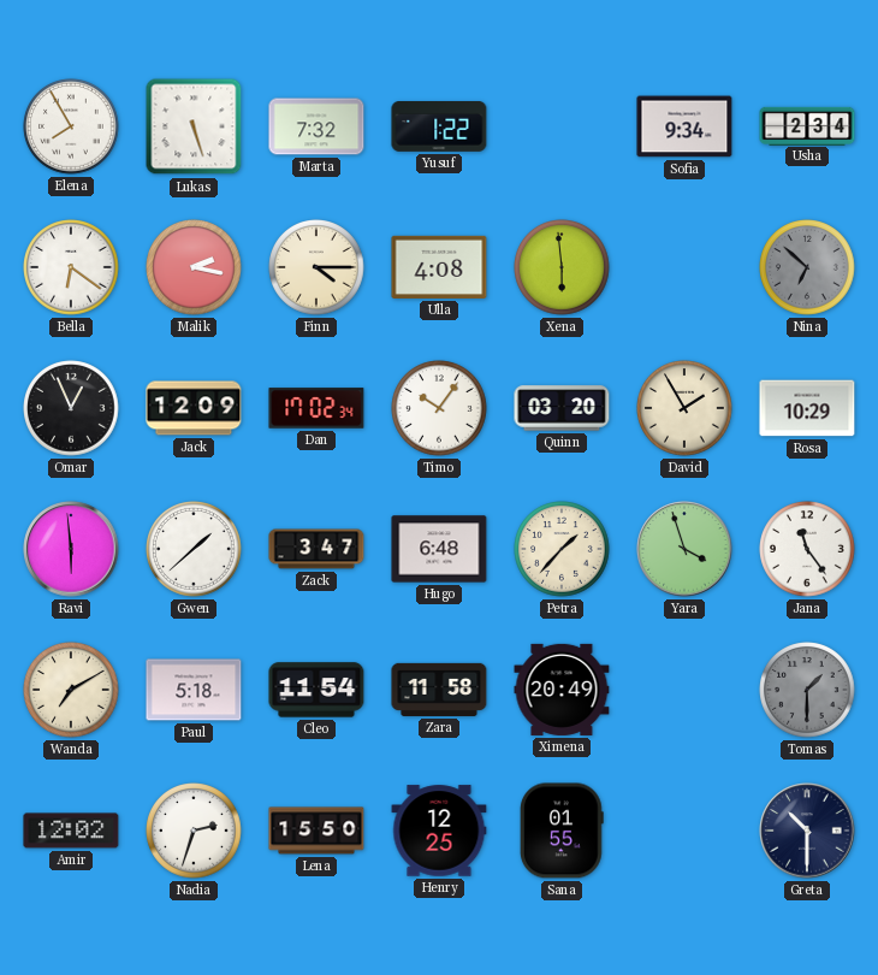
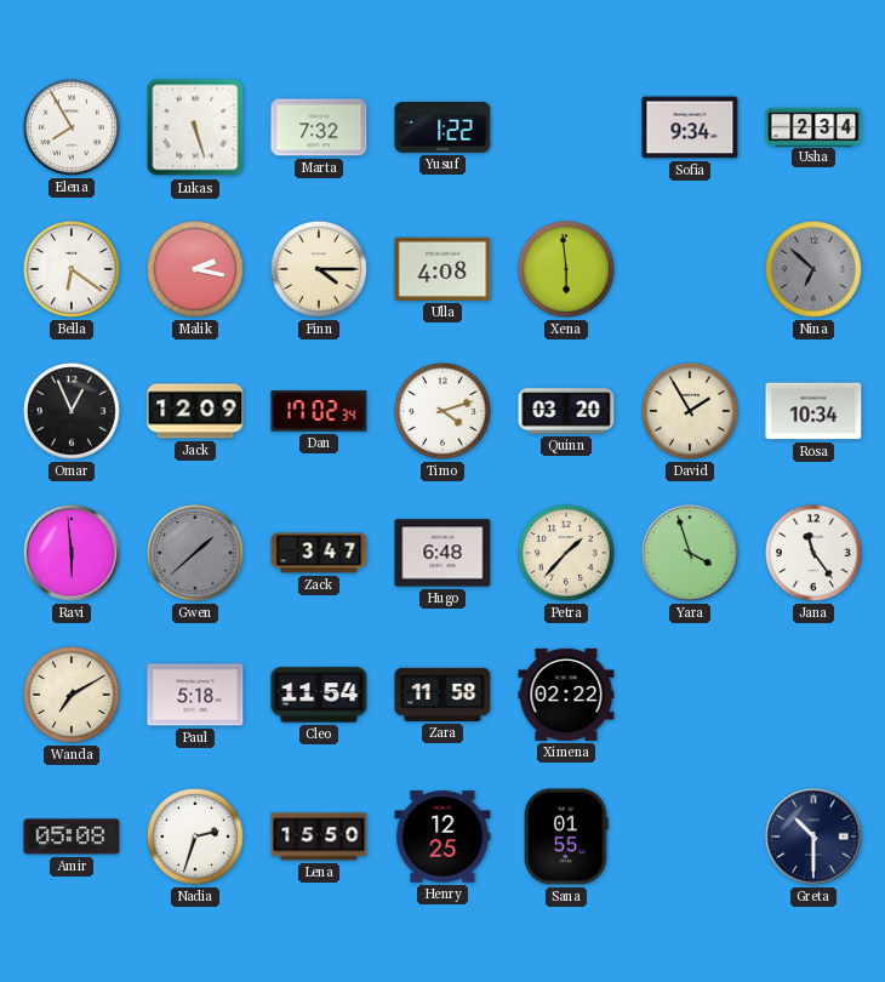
Timo: 10:06 -> 4:12 (442, 411)
Rosa: 10:29 -> 10:34 (813, 411)
Gwen dial: white -> grey (195, 553)
Ximena: 20:49 -> 02:22 (566, 695)
Tomas: 1:30 -> none (807, 690)
Amir: 12:02 -> 05:08 (72, 837)
